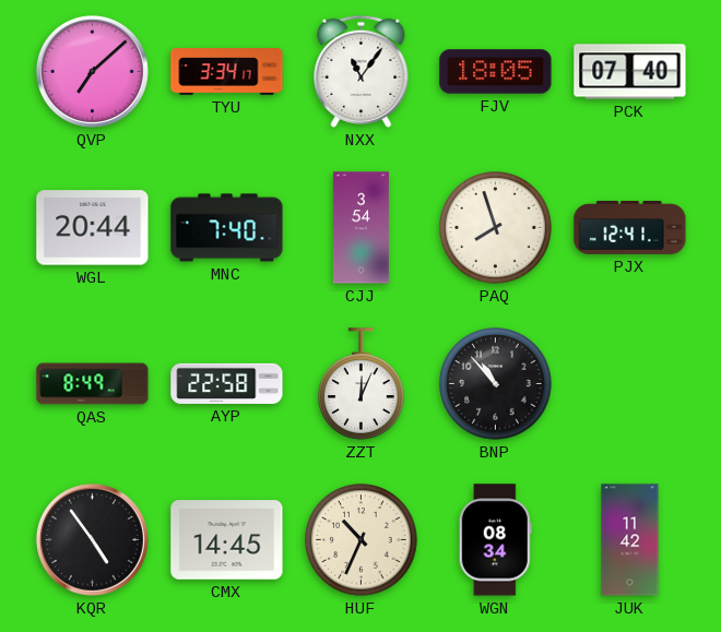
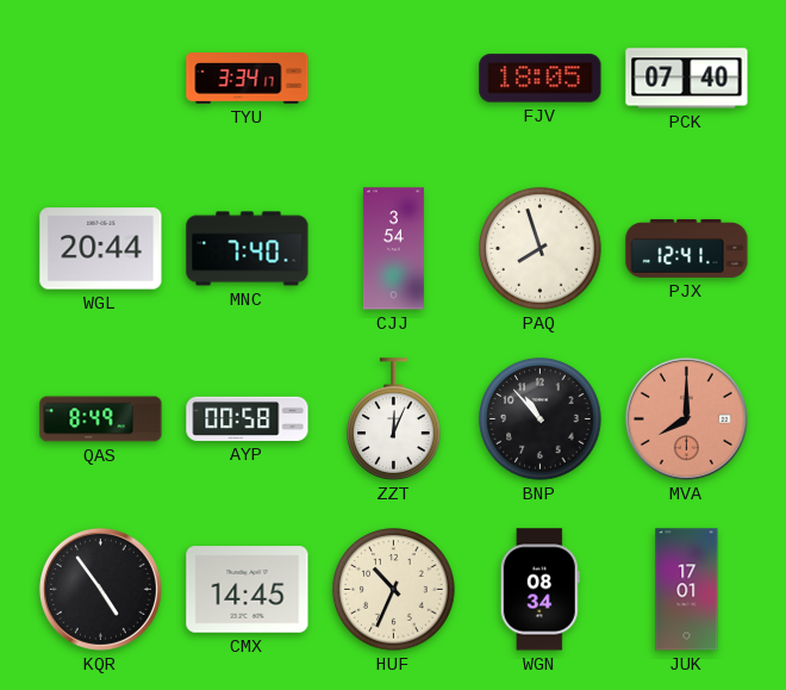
QVP: 7:08 -> none (92, 71)
NXX: 11:06 -> none (362, 71)
AYP: 22:58 -> 00:58 (248, 418)
MVA: none -> 8:00 (686, 418)
JUK: 11:42 -> 17:01 (687, 590)
